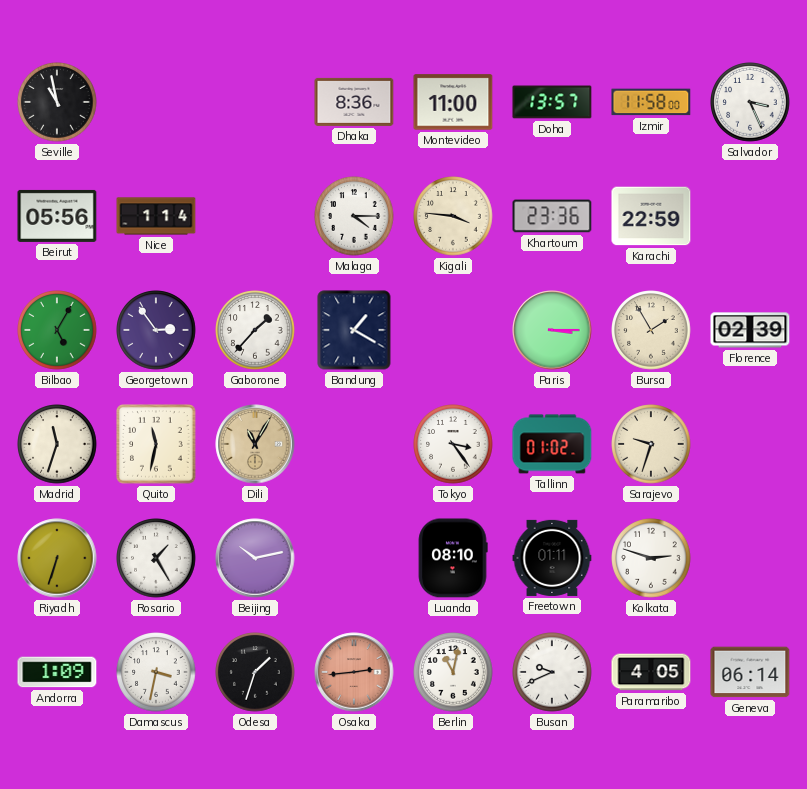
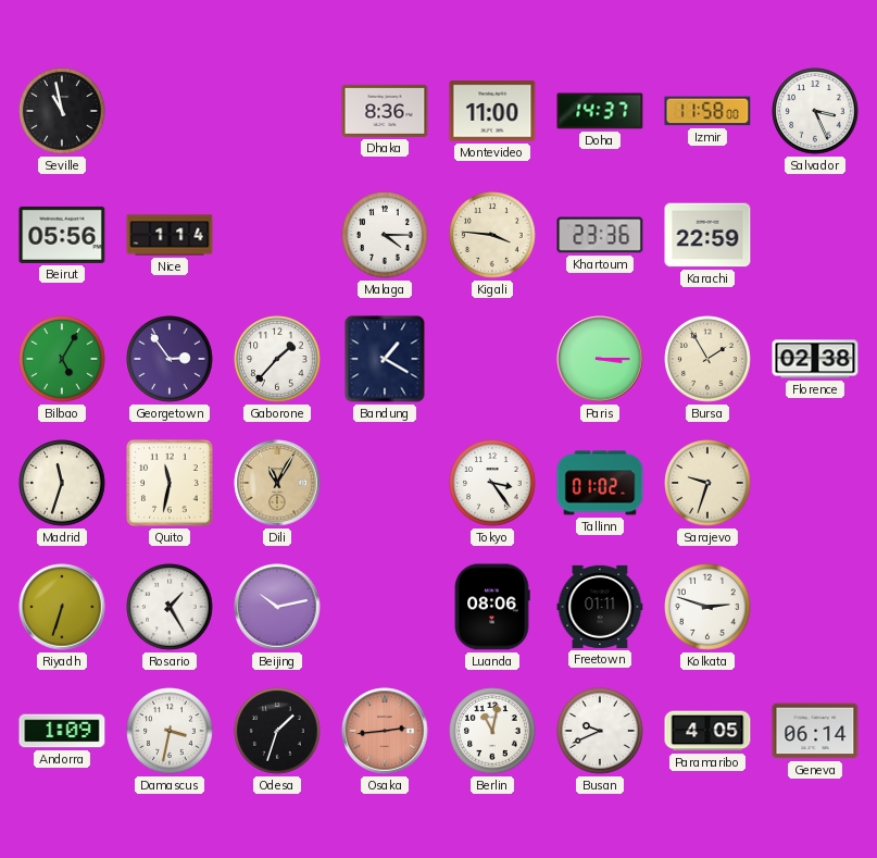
Doha: 13:57 -> 14:37 (600, 111)
Florence: 02:39 -> 02:38 (815, 359)
Luanda: 08:10 -> 08:06 (492, 607)
